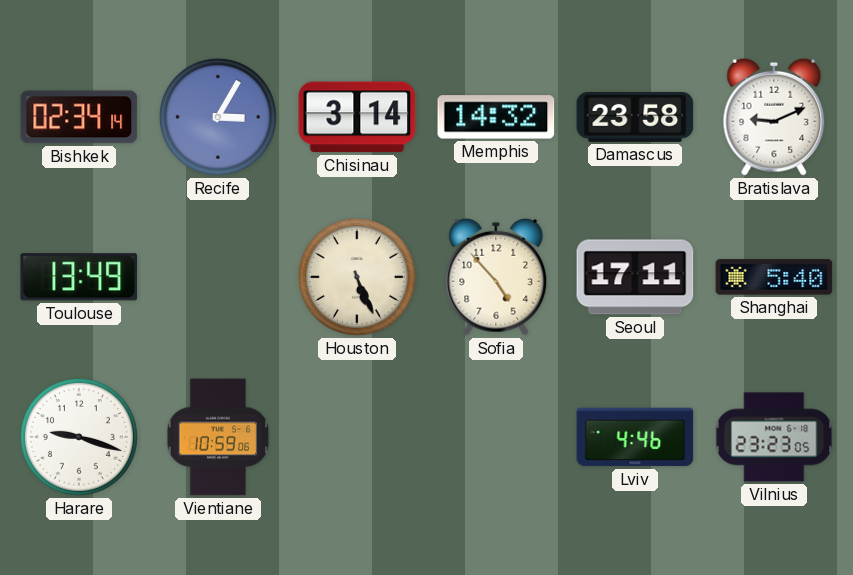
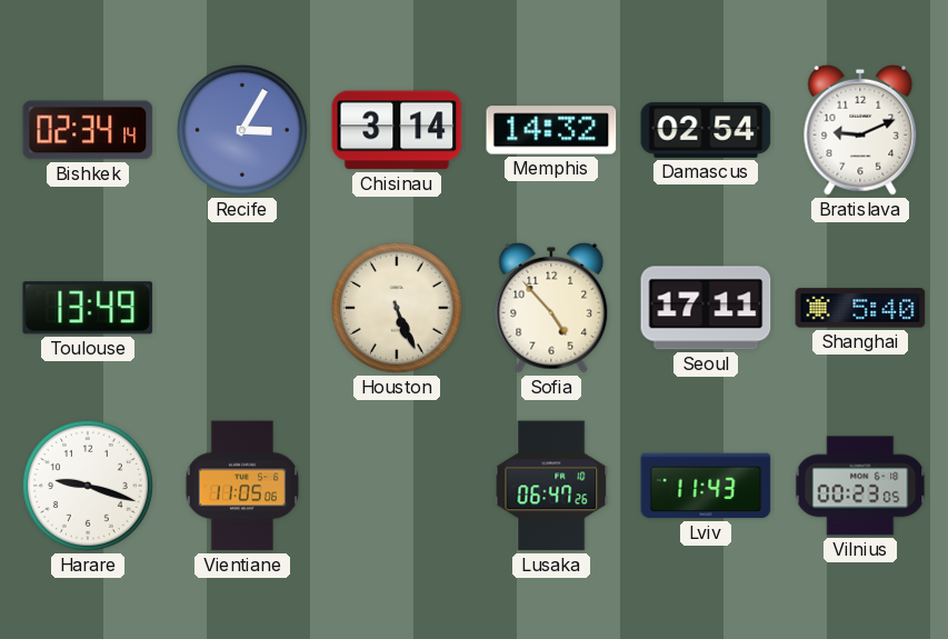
Damascus: 23:58 -> 02:54 (706, 130)
Vientiane: 10:59 -> 11:05 (242, 486)
Lusaka: none -> 06:47 (551, 486)
Lviv: 4:46 -> 11:43 (706, 486)
Vilnius: 23:23 -> 00:23 (860, 486)
